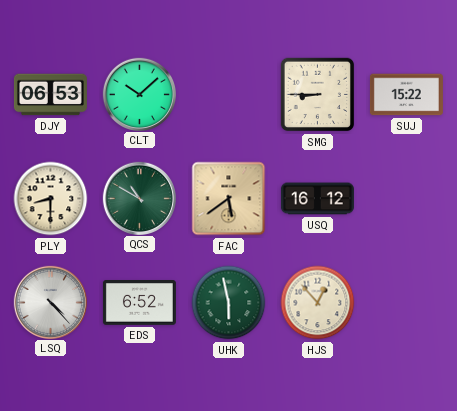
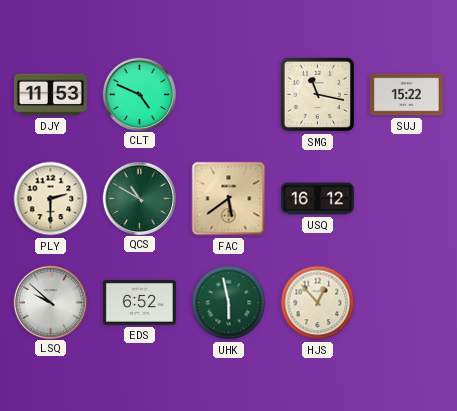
DJY: 06:53 -> 11:53 (50, 95)
CLT: 10:08 -> 4:49 (139, 94)
SMG: 8:45 -> 11:17 (318, 95)
PLY: 8:30 -> 2:30 (51, 199)
LSQ: 4:23 -> 9:52 (50, 302)
